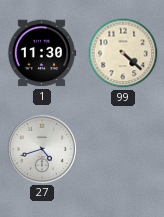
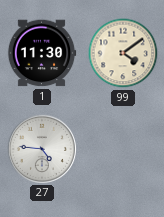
99: 4:22 -> 4:09 (123, 53)
27: 4:42 -> 4:46 (41, 148)
